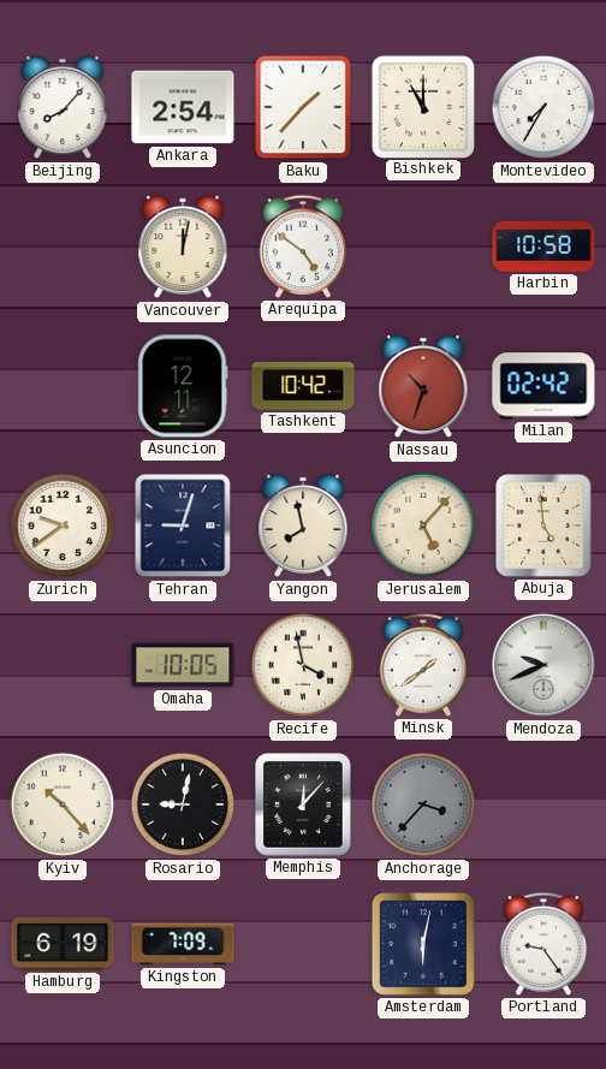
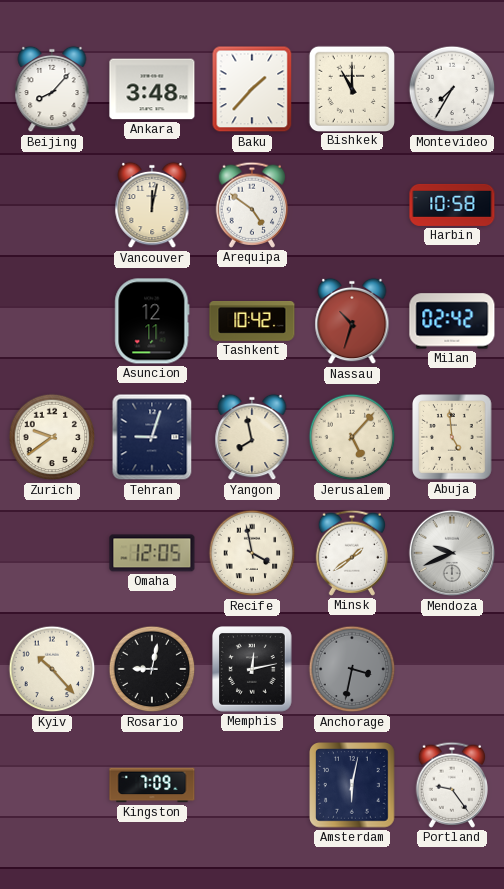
Ankara: 2:54 -> 3:48 (152, 89)
Omaha: 10:05 -> 12:05 (152, 553)
Memphis: 12:07 -> 12:13 (253, 669)
Anchorage: 3:37 -> 3:32 (352, 669)
Hamburg: 6:19 -> none (63, 944)
